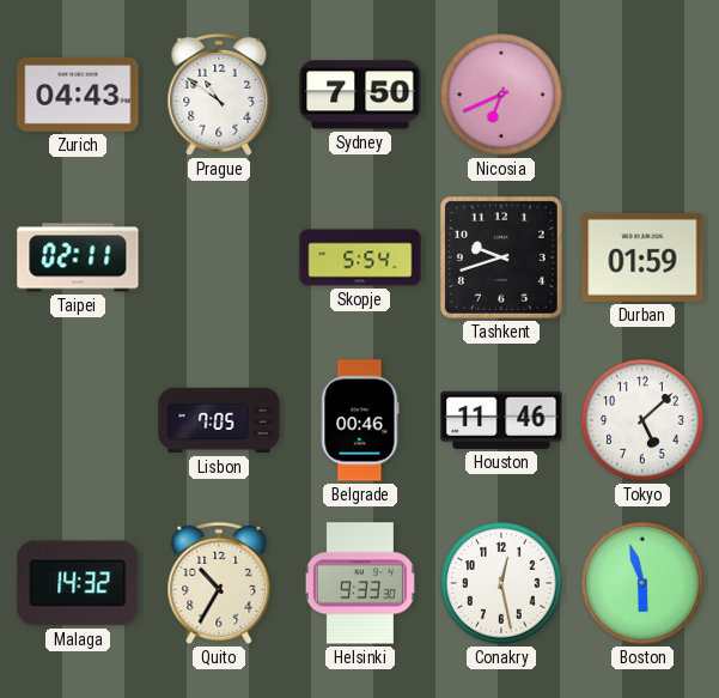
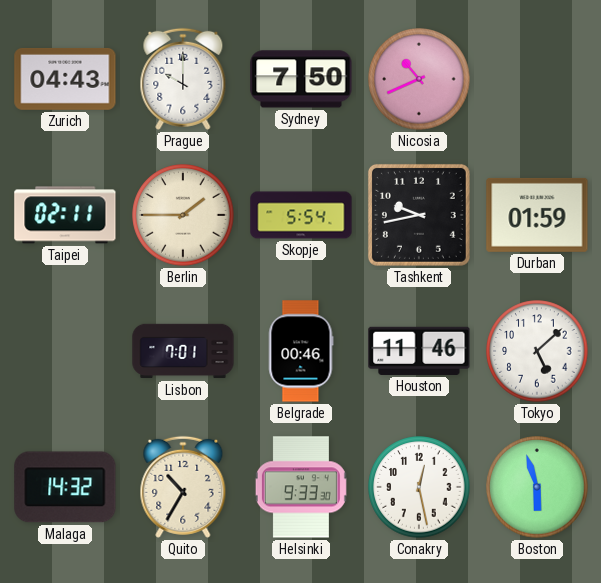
Prague: 10:51 -> 10:00 (183, 79)
Nicosia: 6:41 -> 10:41 (419, 79)
Berlin: none -> 1:45 (183, 215)
Tashkent: 9:42 -> 9:43 (419, 215)
Lisbon: 7:05 -> 7:01 (183, 351)
